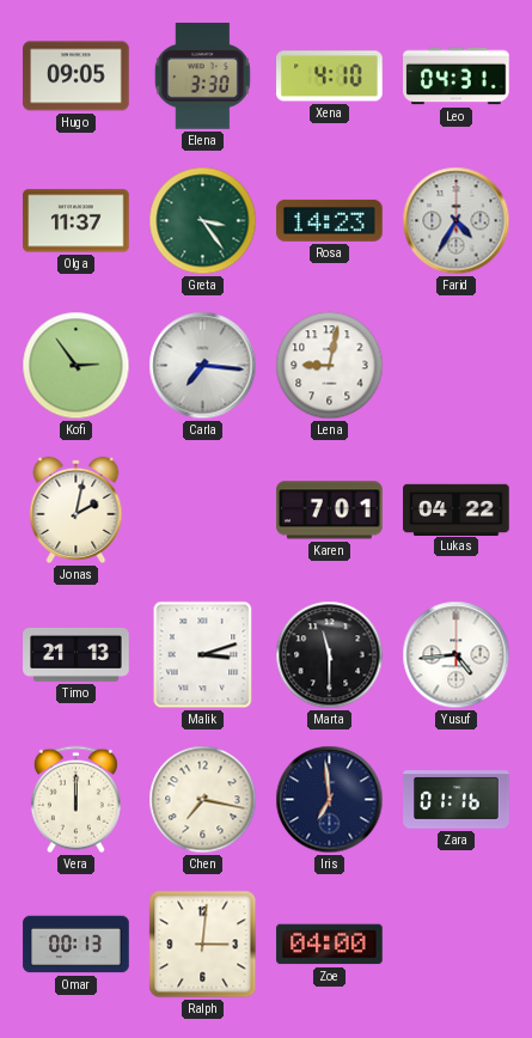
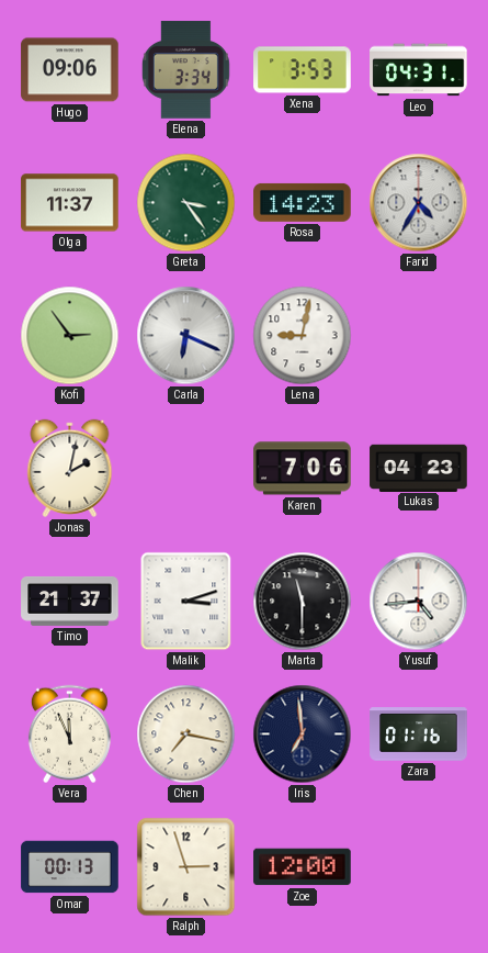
Hugo: 09:05 -> 09:06 (70, 70)
Elena: 3:30 -> 3:34 (185, 70)
Xena: 4:10 -> 3:53 (303, 70)
Carla: 7:16 -> 6:19 (186, 336)
Karen: 7:01 -> 7:06 (303, 469)
Lukas: 04:22 -> 04:23 (419, 468)
Timo: 21:13 -> 21:37 (70, 601)
Vera: 12:00 -> 11:56 (69, 735)
Ralph: 3:01 -> 2:57 (186, 867)
Zoe: 04:00 -> 12:00 (303, 867)
